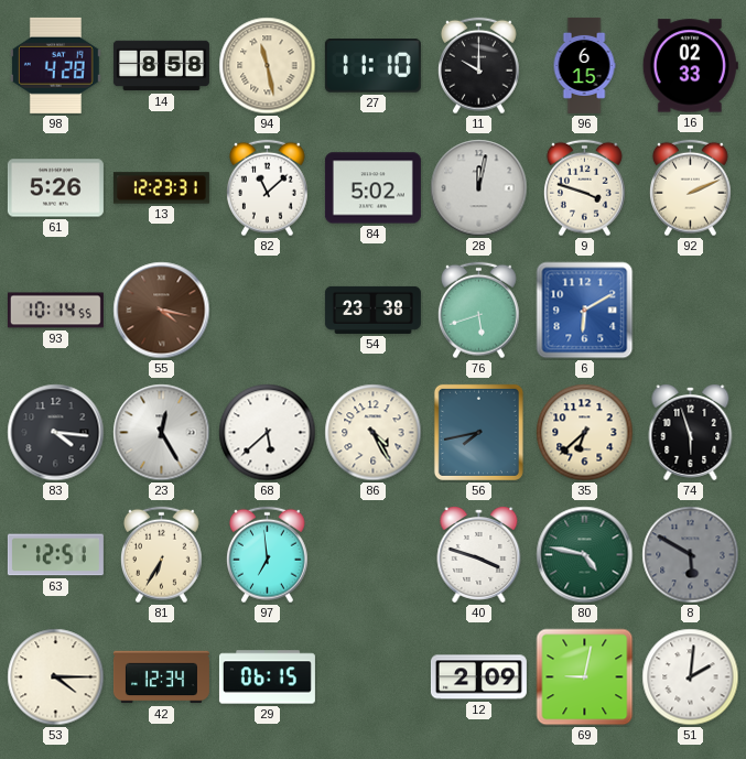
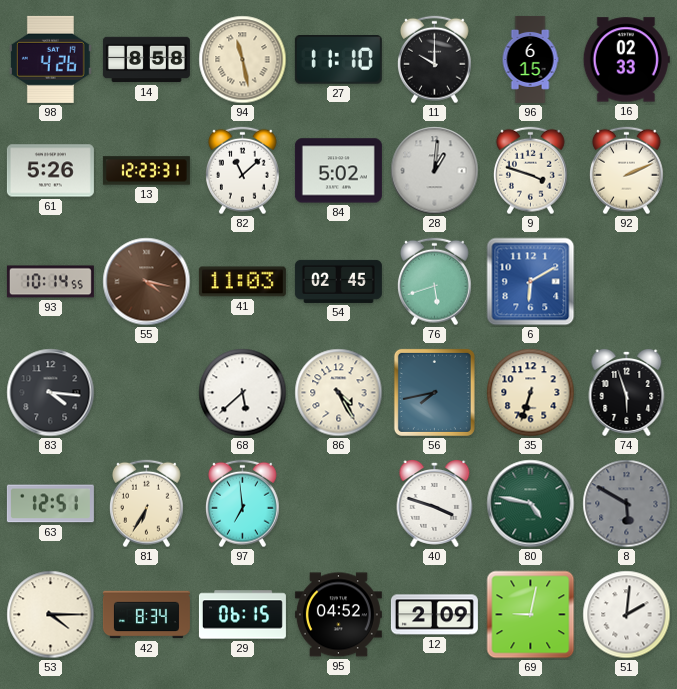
98: 4:28 -> 4:26 (50, 59)
28: 12:02 -> 1:01 (435, 171)
41: none -> 11:03 (242, 282)
54: 23:38 -> 02:45 (338, 281)
23: 12:25 -> none (162, 433)
35: 6:38 -> 6:33 (531, 393)
42: 12:34 -> 8:34 (146, 615)
95: none -> 04:52 (338, 615)
